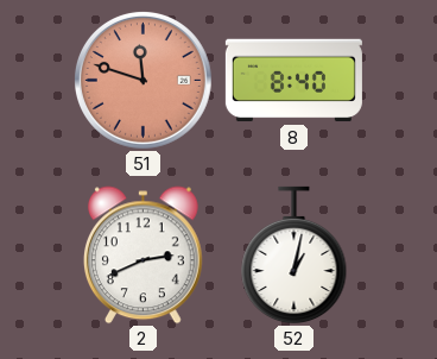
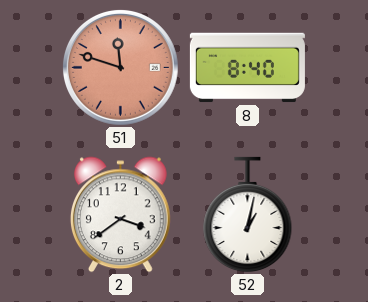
2: 2:41 -> 3:39 (120, 215)
